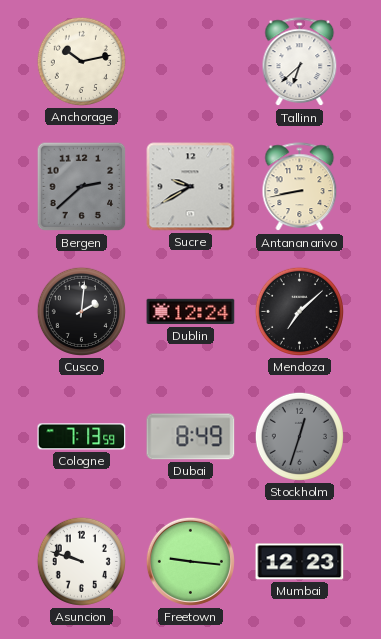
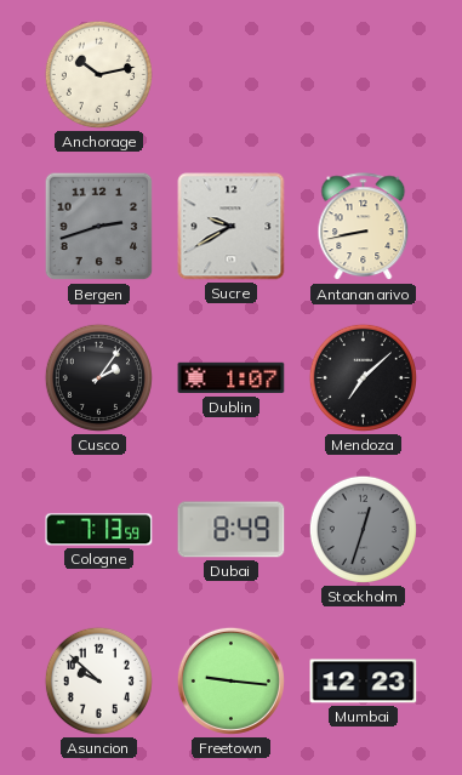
Tallinn: 6:38 -> none (300, 62)
Bergen: 2:38 -> 2:42 (99, 227)
Cusco: 2:01 -> 2:06 (98, 377)
Dublin: 12:24 -> 1:07 (232, 378)
Asuncion: 9:48 -> 9:52 (98, 680)
